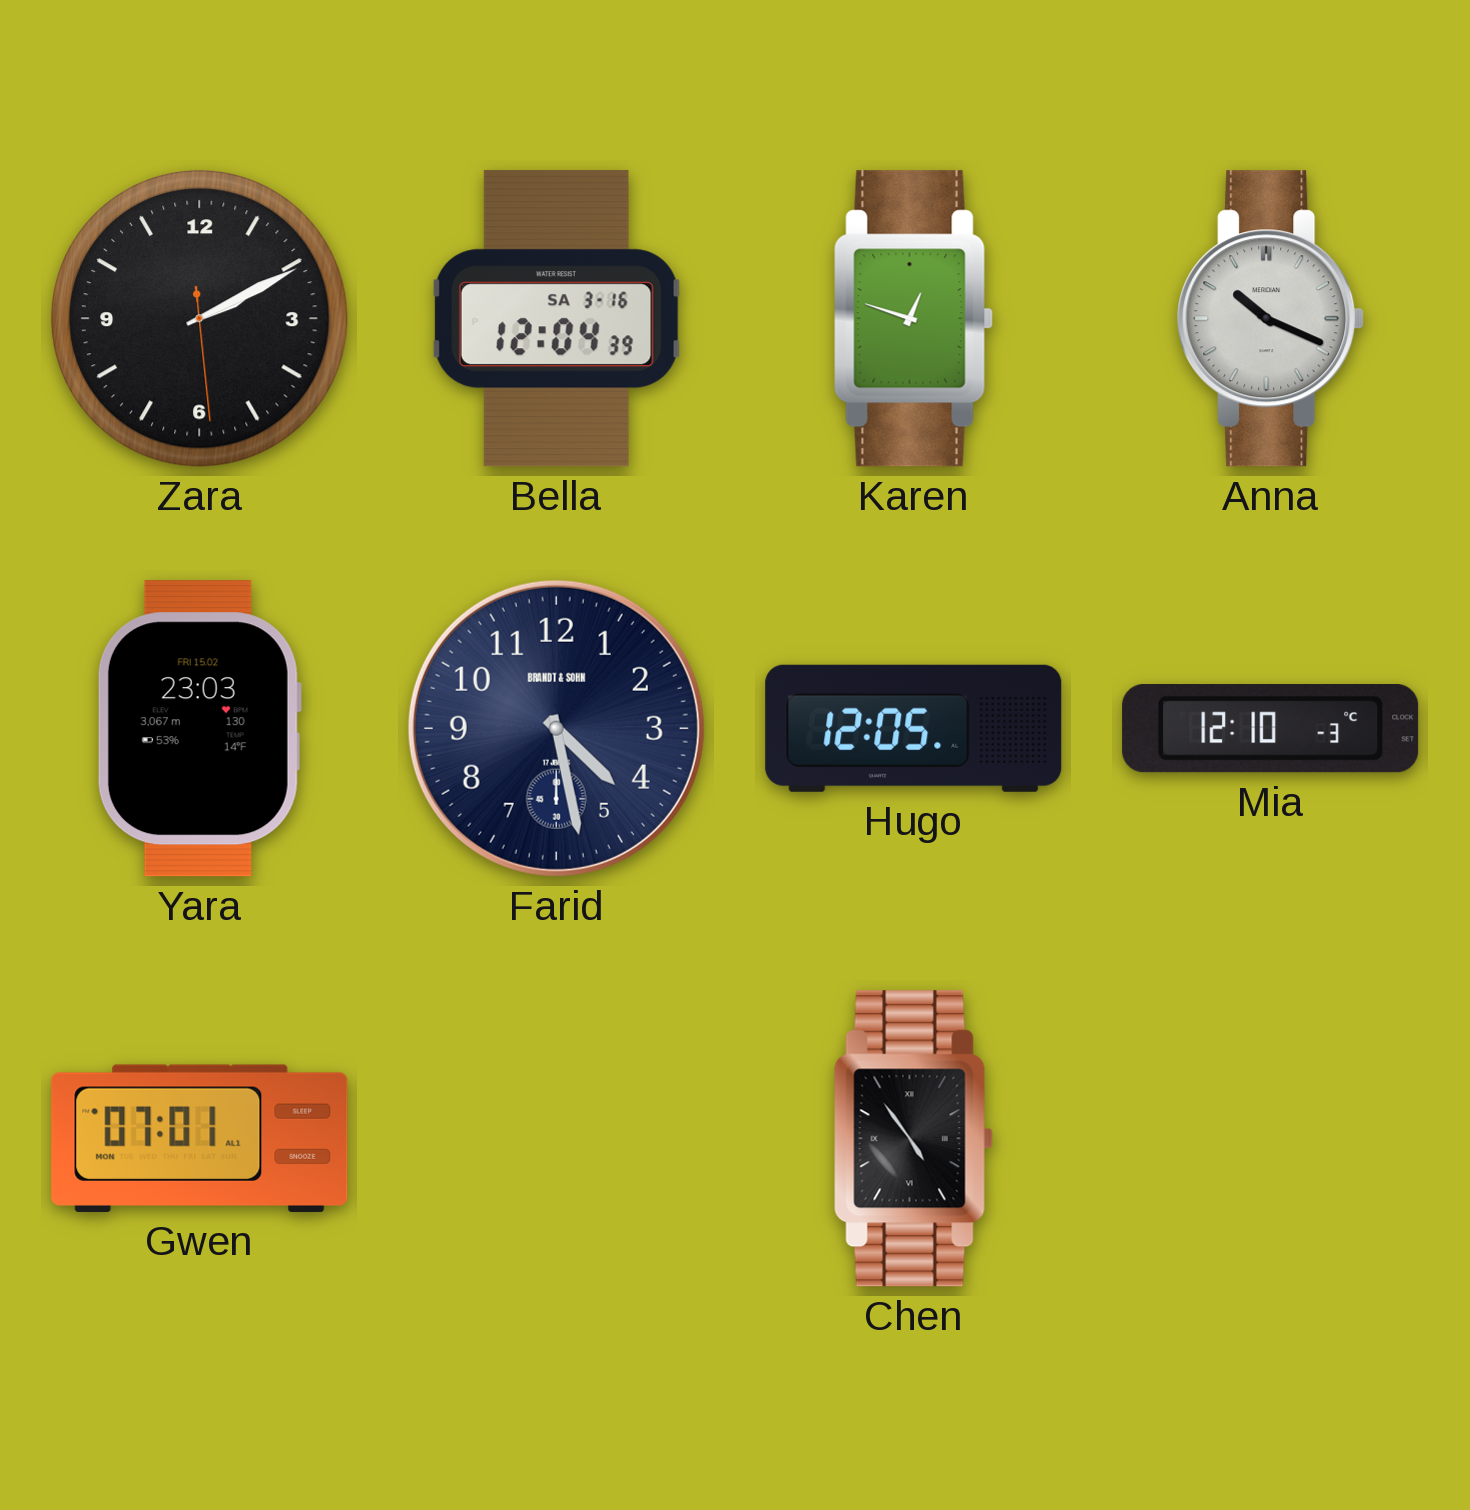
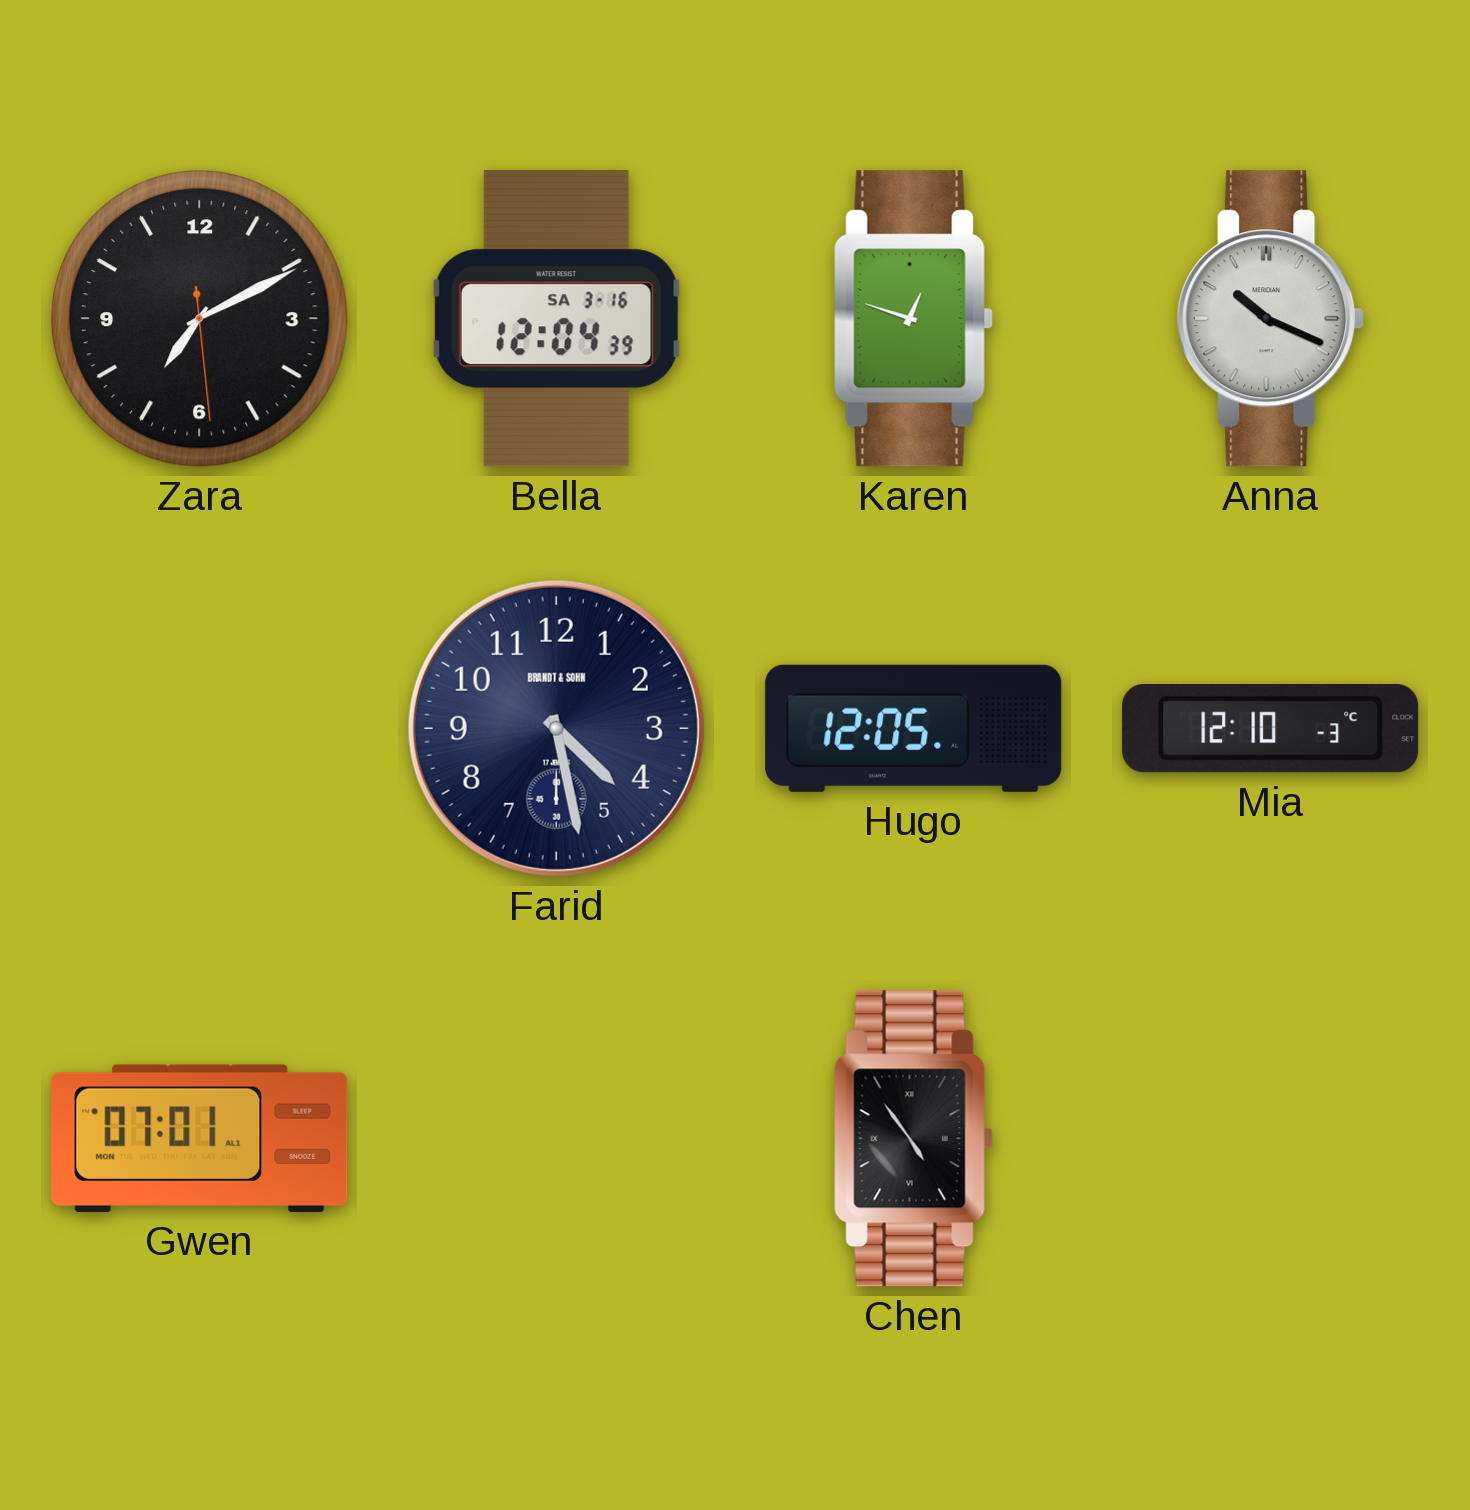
Zara: 2:10 -> 7:10 (199, 318)
Yara: 23:03 -> none (199, 729)
